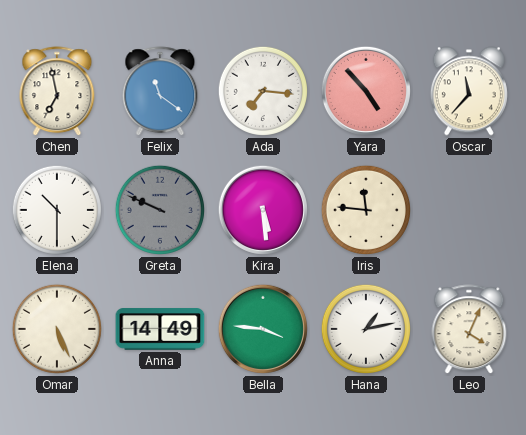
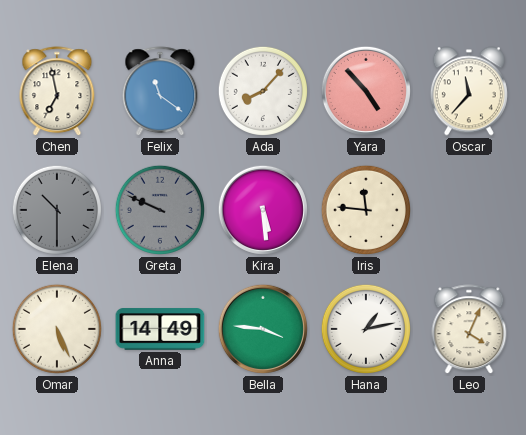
Ada: 7:16 -> 8:07 (263, 91)
Elena dial: white -> grey (57, 210)
